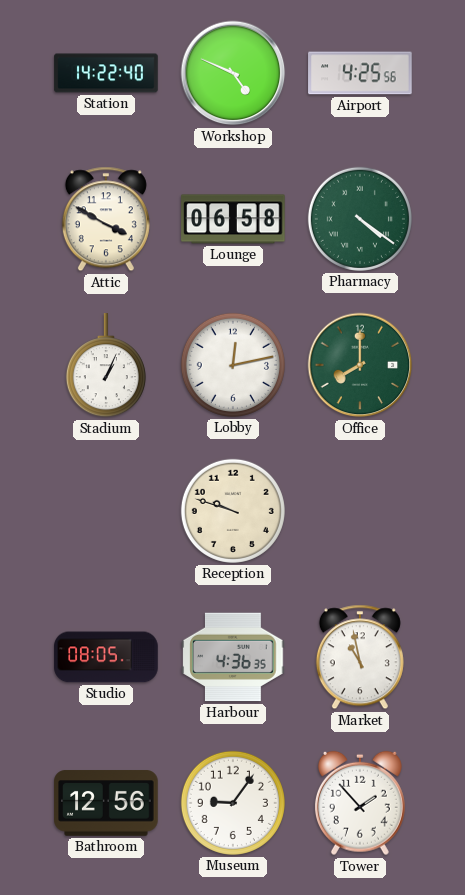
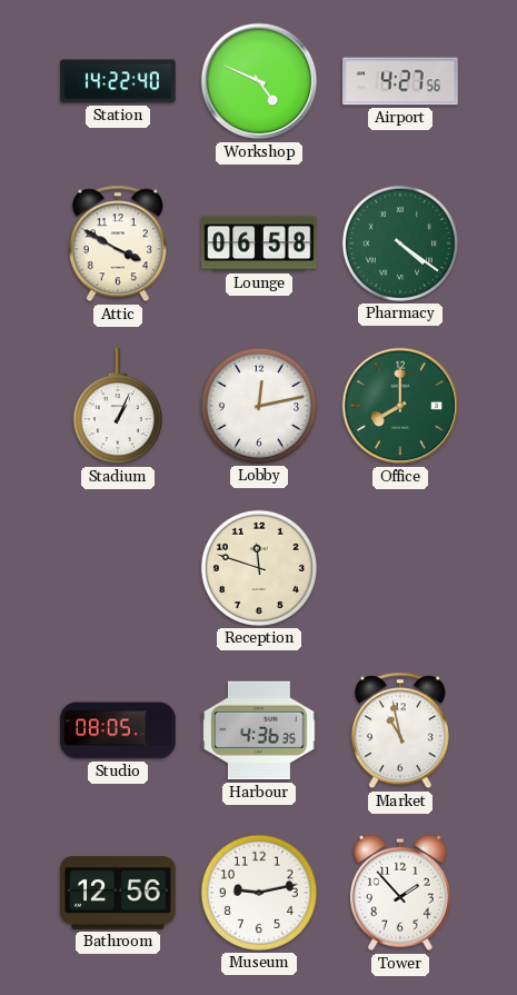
Airport: 4:25 -> 4:27 (400, 81)
Reception: 9:48 -> 11:48 (259, 568)
Museum: 9:06 -> 9:13 (259, 893)
